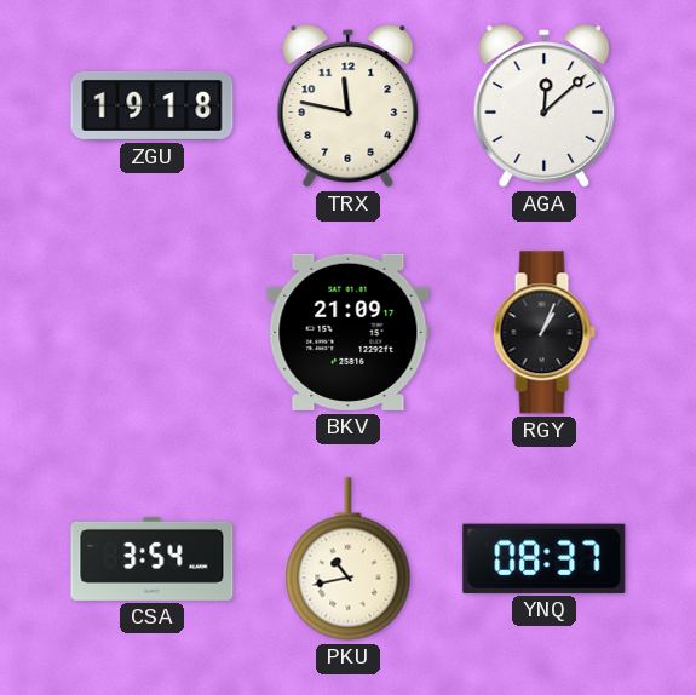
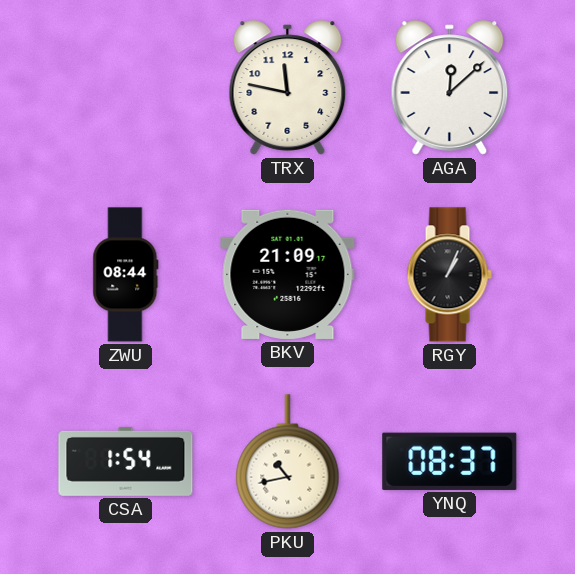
ZGU: 19:18 -> none (153, 105)
ZWU: none -> 08:44 (126, 275)
CSA: 3:54 -> 1:54 (126, 461)
